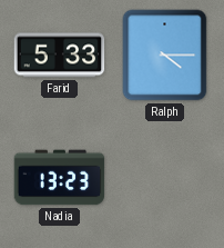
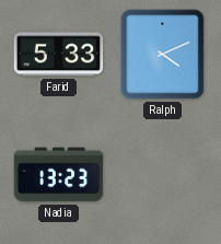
Ralph: 4:15 -> 4:11 (163, 55)
